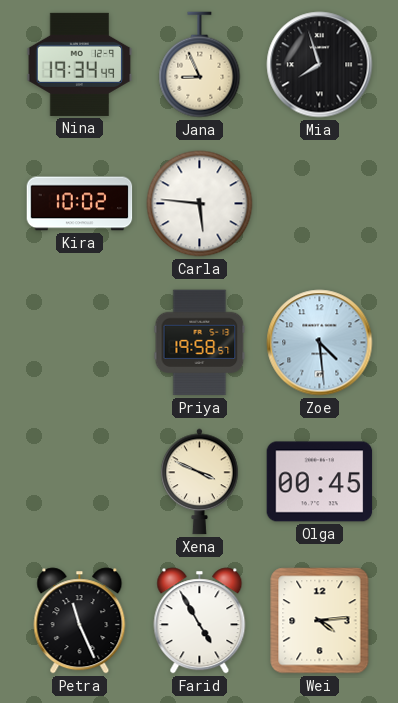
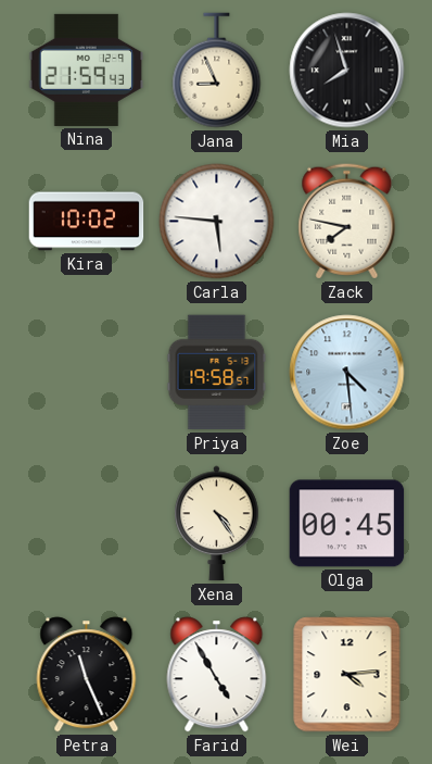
Nina: 19:34 -> 21:59 (87, 70)
Zack: none -> 7:47 (347, 222)
Xena: 3:49 -> 4:24 (217, 524)
